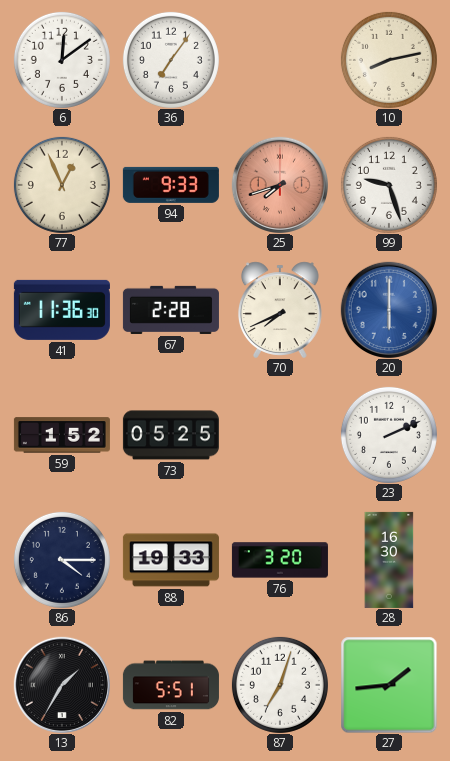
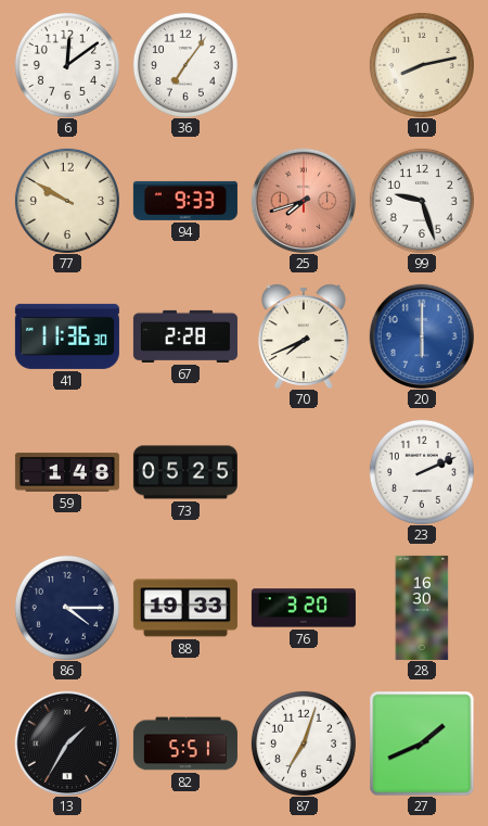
77: 12:56 -> 9:50 (67, 201)
59: 1:52 -> 1:48 (67, 472)
27: 1:44 -> 1:41 (422, 744)
